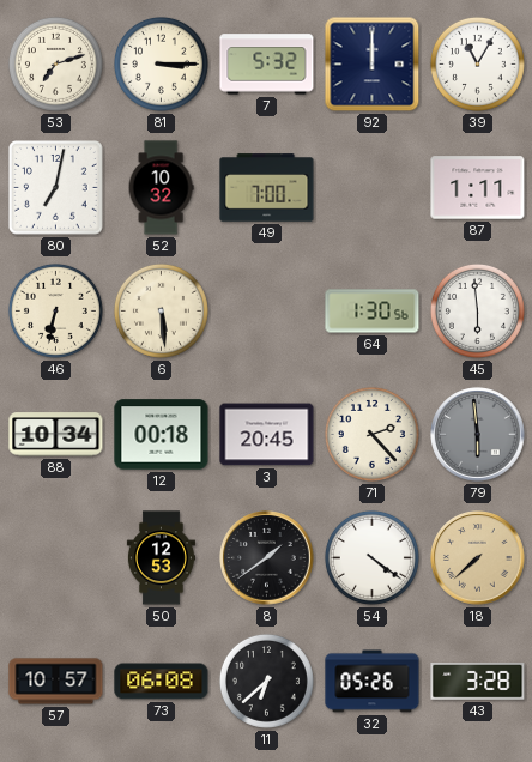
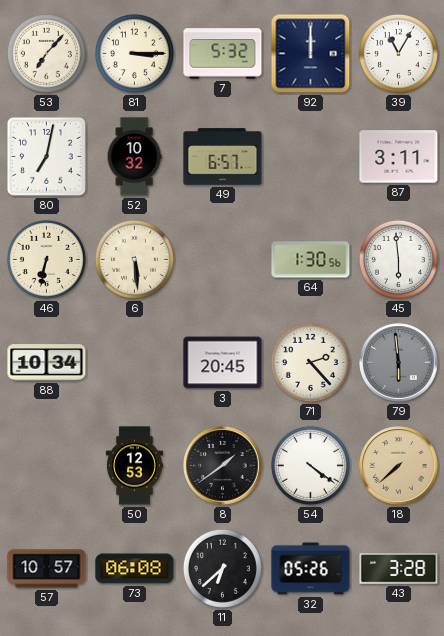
53: 7:12 -> 7:07 (46, 53)
49: 7:00 -> 6:57 (223, 157)
87: 1:11 -> 3:11 (399, 157)
12: 00:18 -> none (162, 435)
